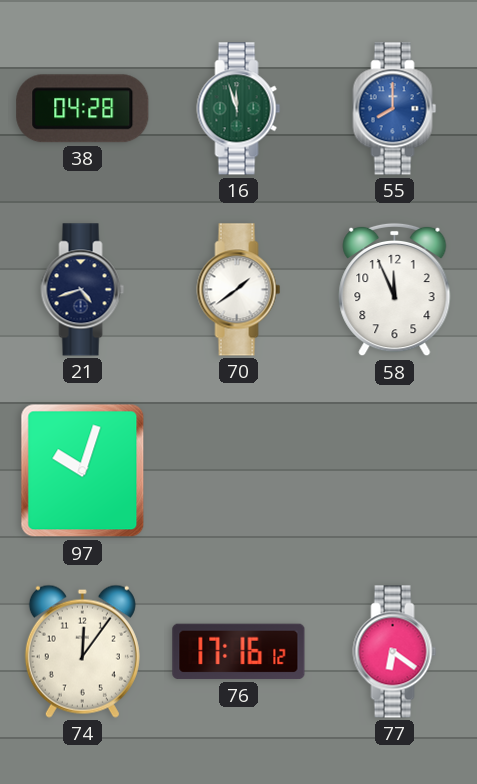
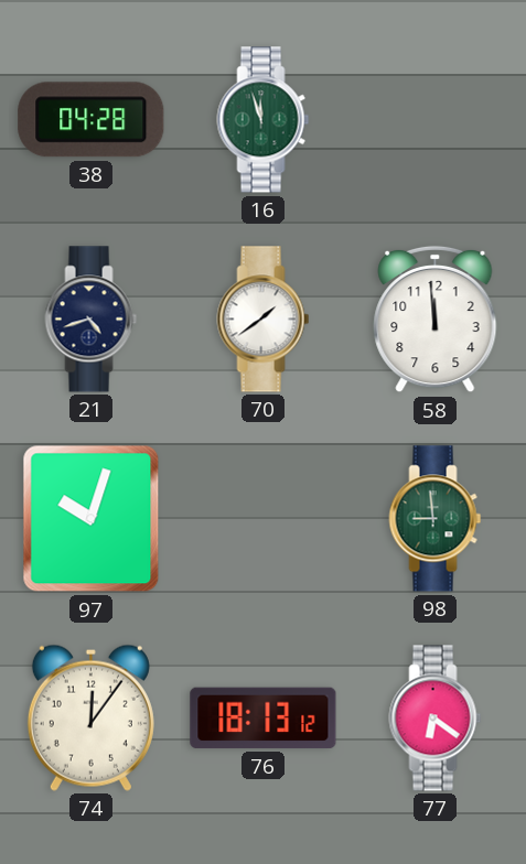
55: 8:00 -> none (395, 109)
58: 11:56 -> 11:59 (436, 320)
98: none -> 8:59 (436, 519)
76: 17:16 -> 18:13 (264, 719)
